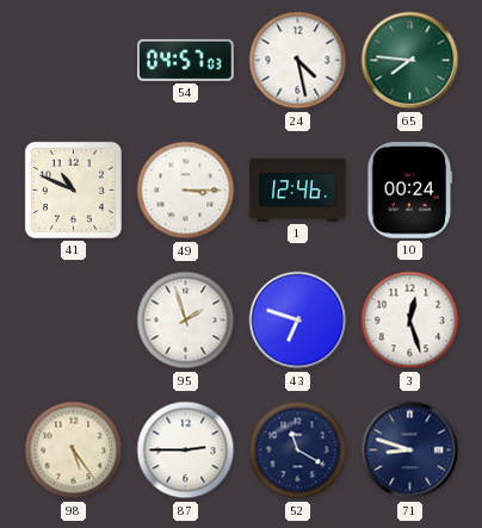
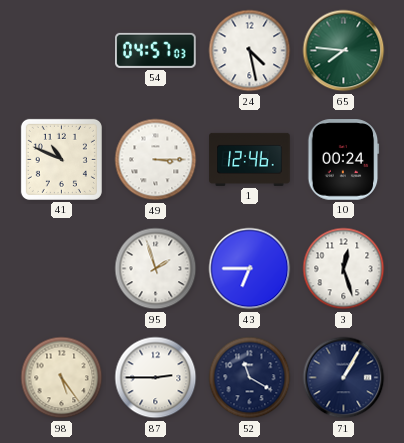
43: 6:48 -> 6:45 (250, 269)
71: 8:48 -> 1:05 (344, 378)
